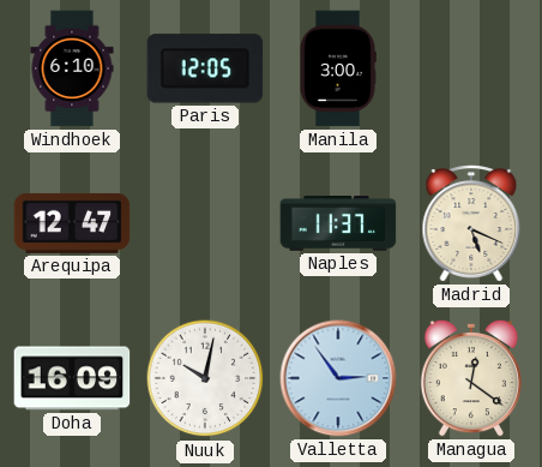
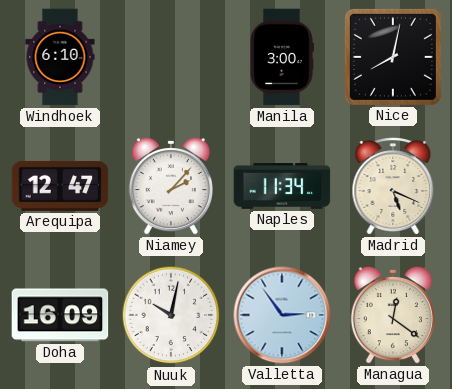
Paris: 12:05 -> none (205, 68)
Nice: none -> 8:02 (393, 57)
Niamey: none -> 2:07 (171, 186)
Naples: 11:37 -> 11:34 (282, 186)
